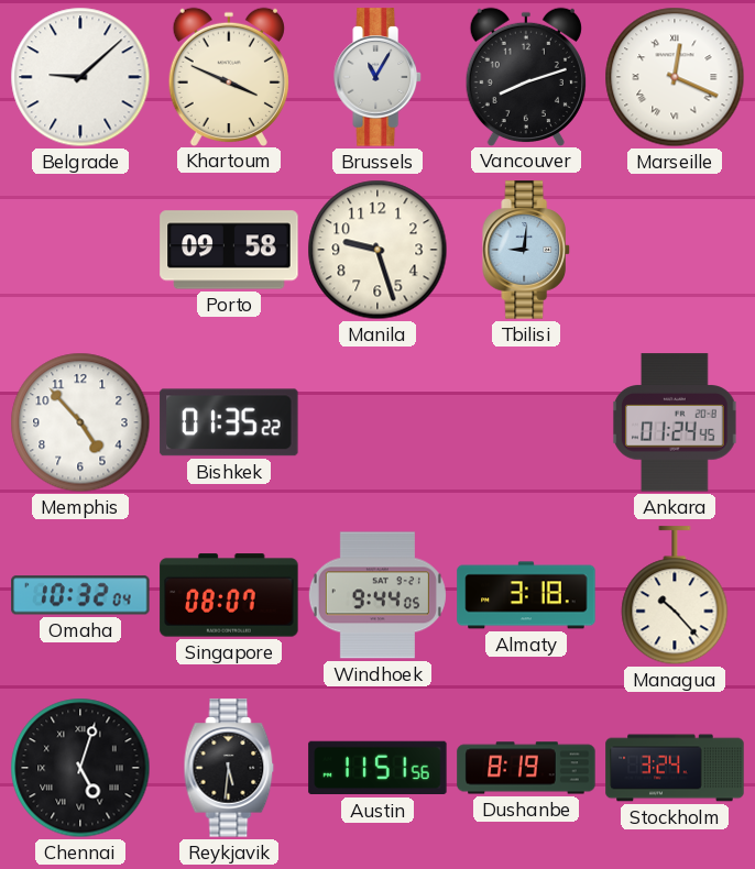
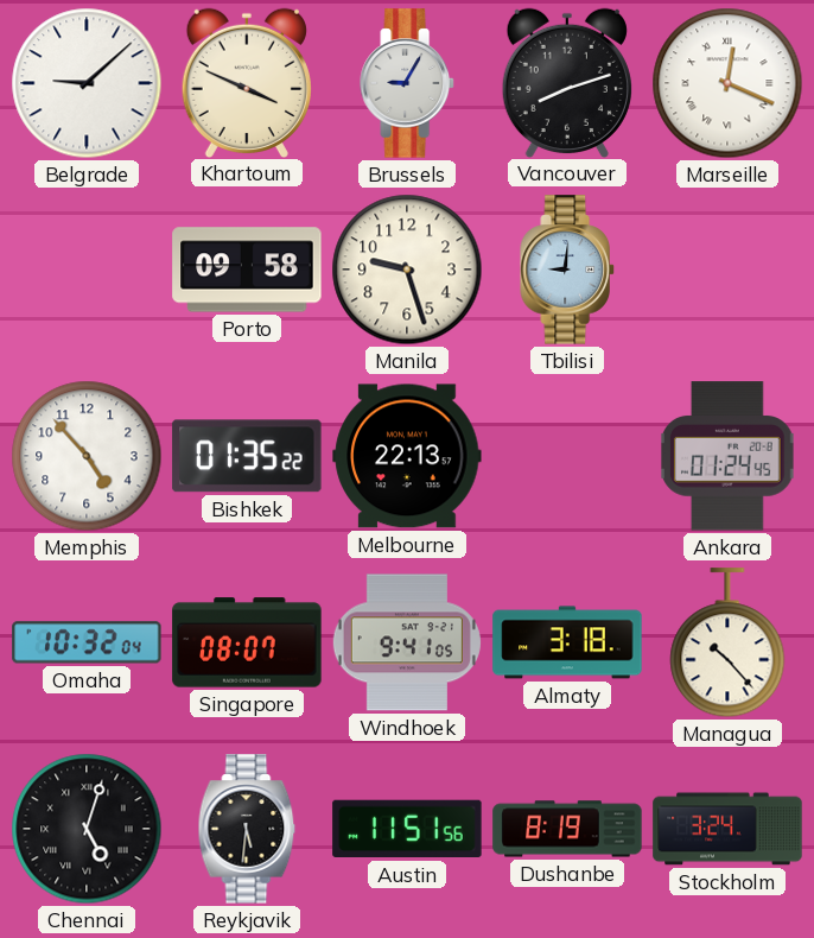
Brussels: 11:05 -> 9:05 (407, 83)
Melbourne: none -> 22:13 (407, 456)
Windhoek: 9:44 -> 9:41 (407, 642)
